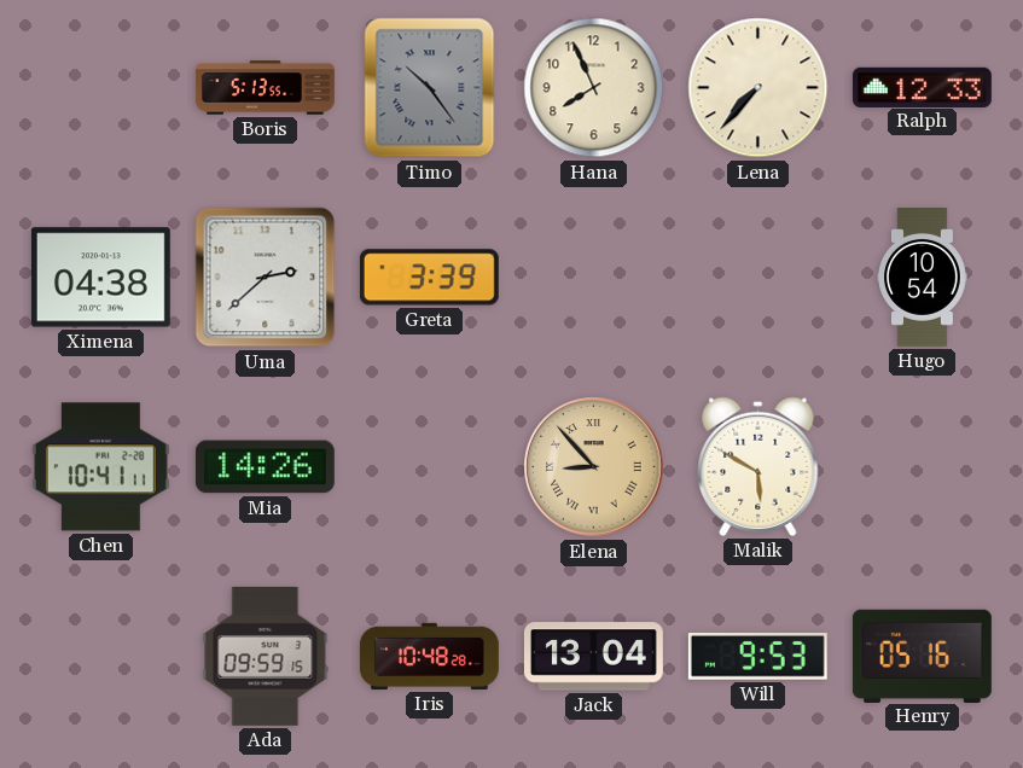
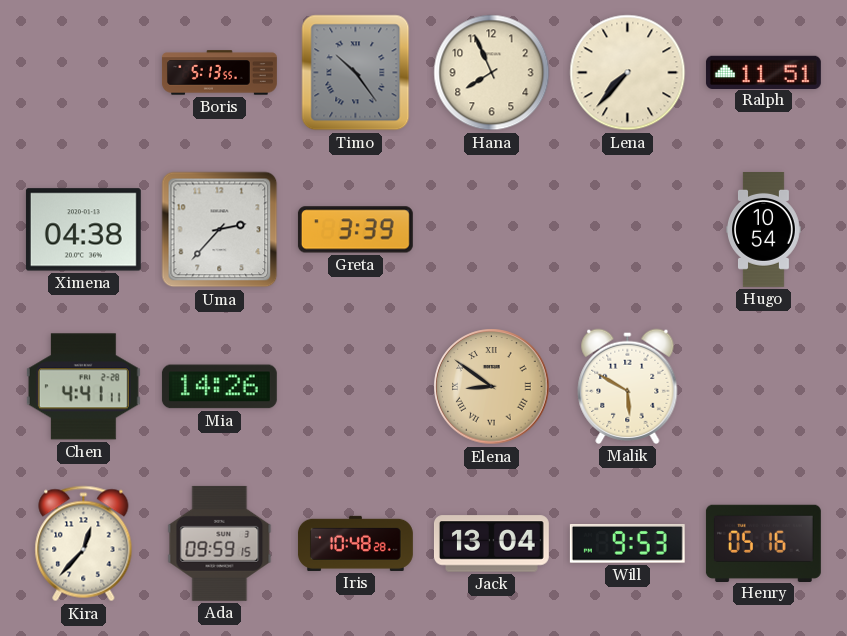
Ralph: 12:33 -> 11:51 (763, 72)
Uma: 2:38 -> 2:37 (220, 230)
Chen: 10:41 -> 4:41 (83, 387)
Elena: 8:53 -> 8:51 (492, 387)
Kira: none -> 12:37 (84, 544)
